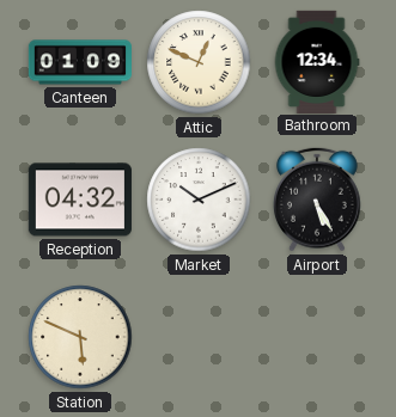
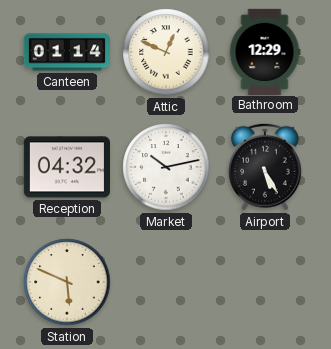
Canteen: 01:09 -> 01:14 (66, 52)
Bathroom: 12:34 -> 12:29 (265, 51)
Market: 10:11 -> 10:13 (166, 167)
